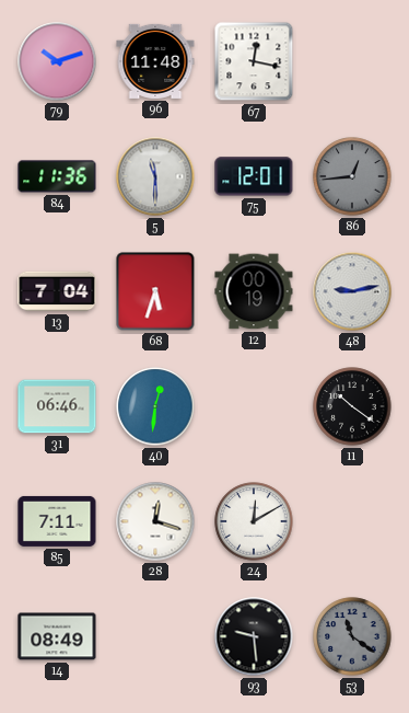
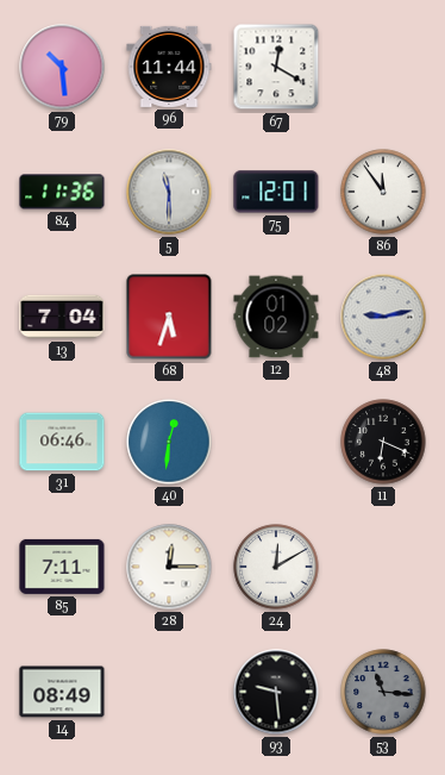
79: 10:12 -> 10:29 (62, 67)
96: 11:48 -> 11:44 (169, 67)
67: 12:17 -> 12:20 (276, 67)
86: 12:44 -> 11:54 (383, 192)
86 dial: grey -> white (383, 192)
12: 00:19 -> 01:02 (276, 317)
11: 10:21 -> 6:19 (383, 442)
28: 12:18 -> 12:15 (169, 567)
53: 11:21 -> 11:16 (383, 692)
